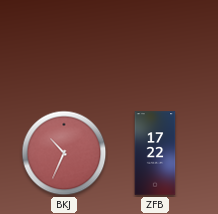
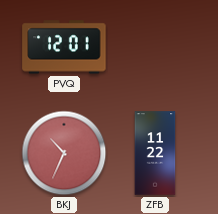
PVQ: none -> 12:01 (64, 47)
ZFB: 17:22 -> 11:22 (155, 153)
